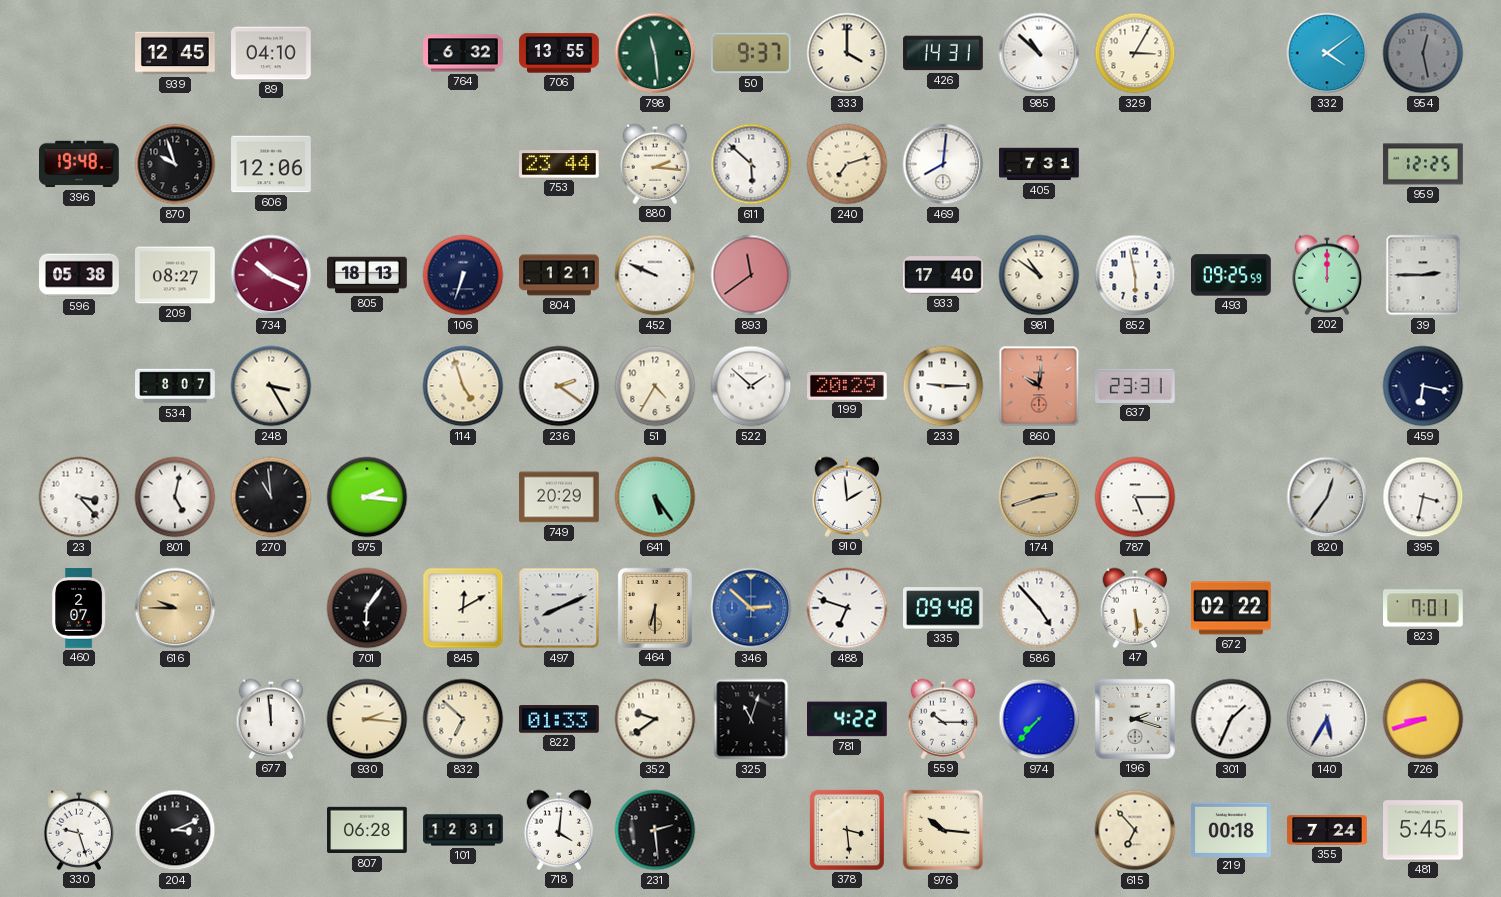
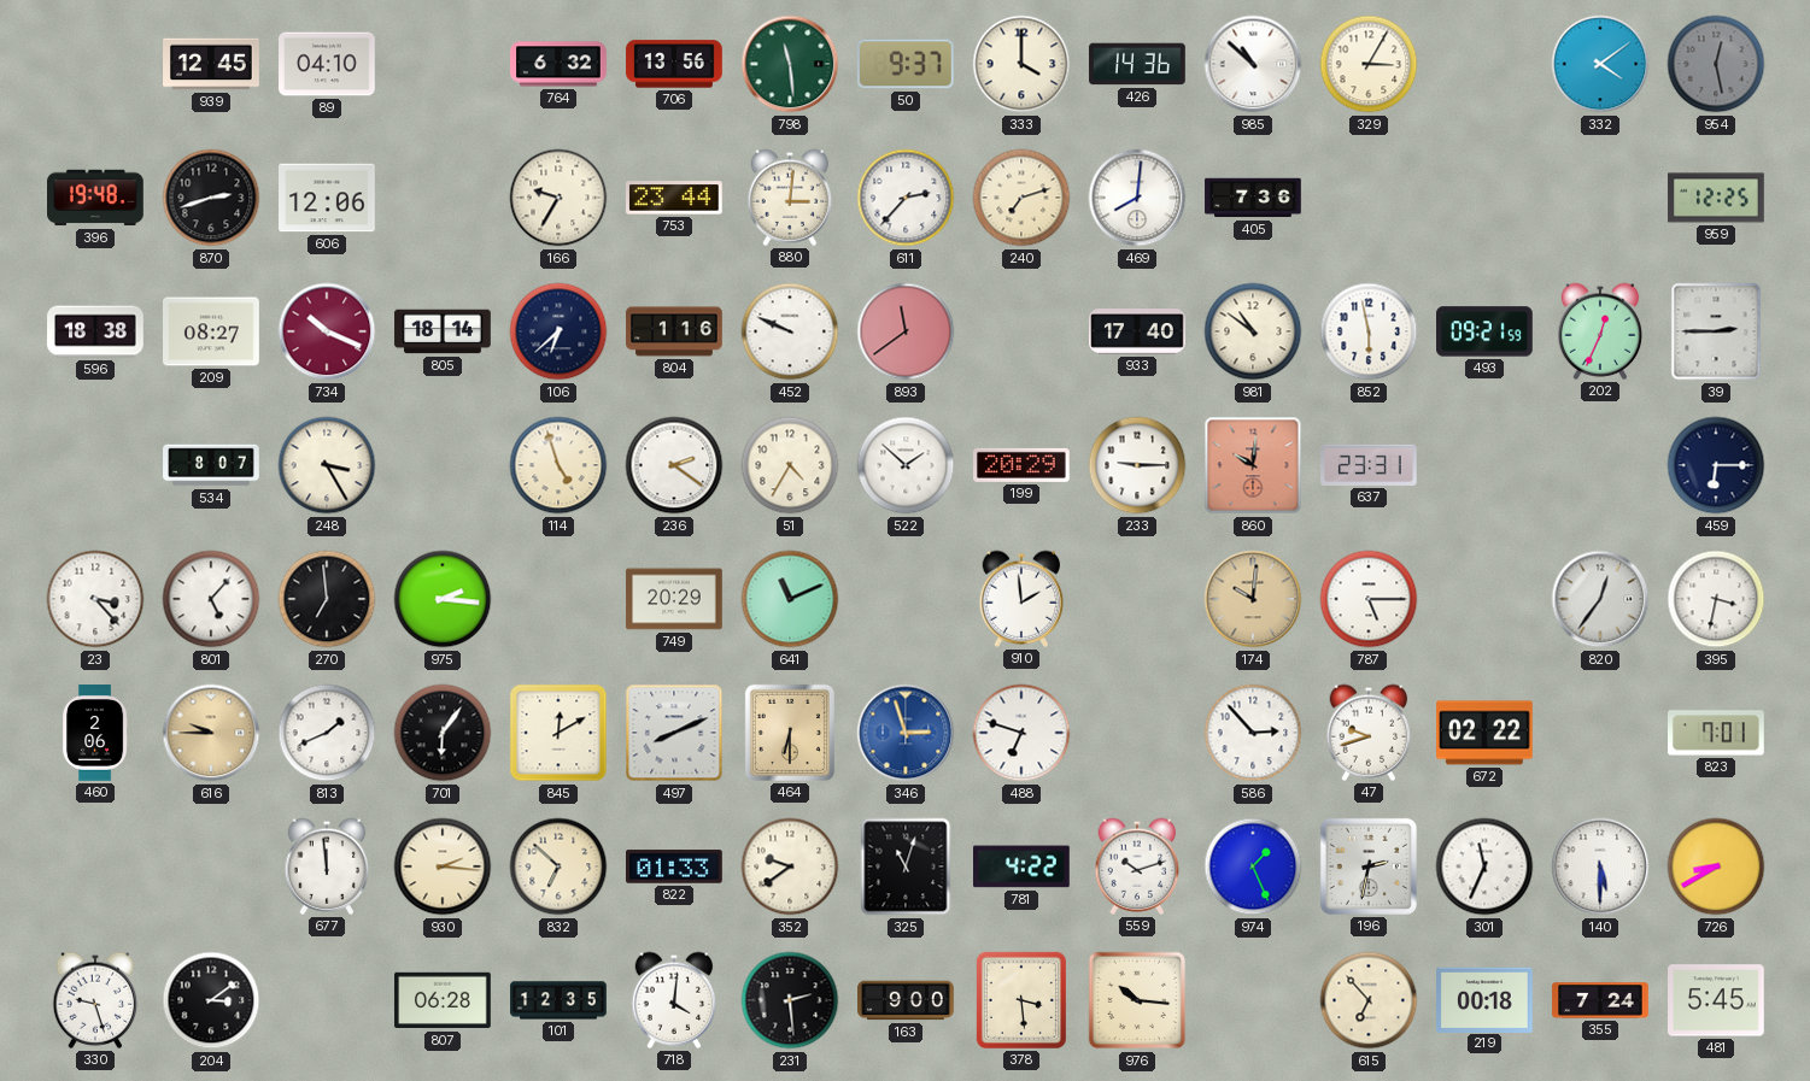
706: 13:55 -> 13:56 (674, 64)
426: 14:31 -> 14:36 (1137, 64)
870: 9:57 -> 2:42 (211, 198)
166: none -> 9:35 (558, 198)
880: 2:16 -> 3:01 (790, 198)
611: 5:52 -> 2:37 (906, 198)
405: 7:31 -> 7:36 (1253, 198)
596: 05:38 -> 18:38 (95, 331)
805: 18:13 -> 18:14 (443, 331)
106: 6:33 -> 6:38 (558, 331)
804: 1:21 -> 1:16 (674, 331)
493: 09:25 -> 09:21 (1486, 331)
202: 12:00 -> 12:34 (1600, 331)
459: 6:17 -> 6:15 (1716, 465)
801: 5:02 -> 5:07 (211, 599)
270: 10:59 -> 6:59 (327, 599)
641: 5:24 -> 11:11 (790, 599)
174: 2:42 -> 10:01 (1253, 599)
460: 2:07 -> 2:06 (95, 733)
813: none -> 1:41 (327, 733)
346: 2:52 -> 2:57 (906, 733)
335: 09:48 -> none (944, 608)
586: 4:53 -> 2:53 (1253, 733)
47: 5:29 -> 9:42 (1369, 733)
559: 10:15 -> 10:12 (1137, 866)
974: 7:37 -> 1:26 (1253, 866)
196: 2:18 -> 2:32 (1369, 866)
301: 1:34 -> 11:34 (1484, 866)
140: 5:35 -> 5:30 (1600, 866)
726: 8:42 -> 8:40 (1716, 866)
204: 3:11 -> 3:09 (211, 1000)
101: 12:31 -> 12:35 (558, 1000)
163: none -> 9:00 (906, 1000)
